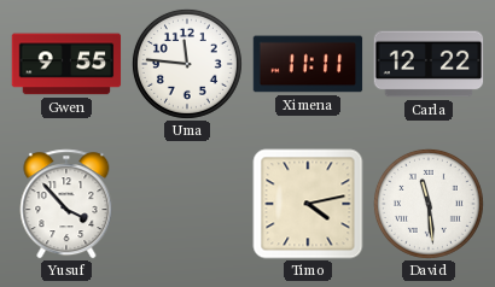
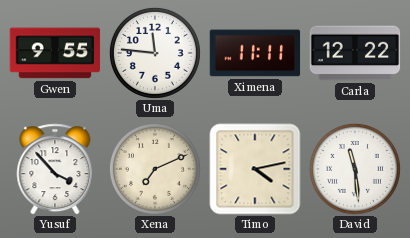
Xena: none -> 7:11 (155, 169)
